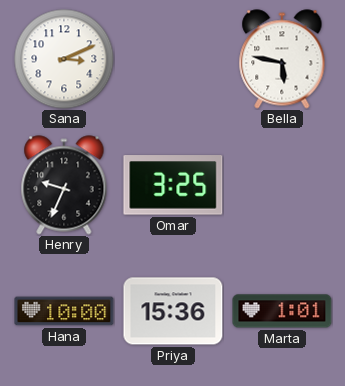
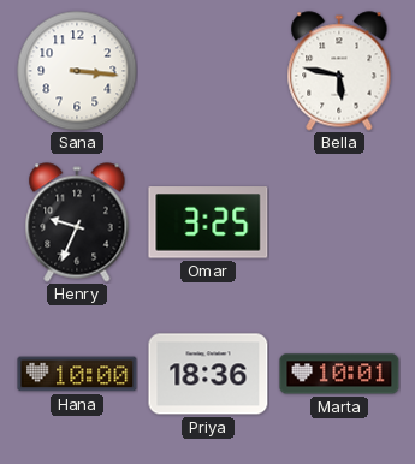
Sana: 3:11 -> 3:16 (77, 71)
Priya: 15:36 -> 18:36 (208, 374)
Marta: 1:01 -> 10:01 (339, 374)
